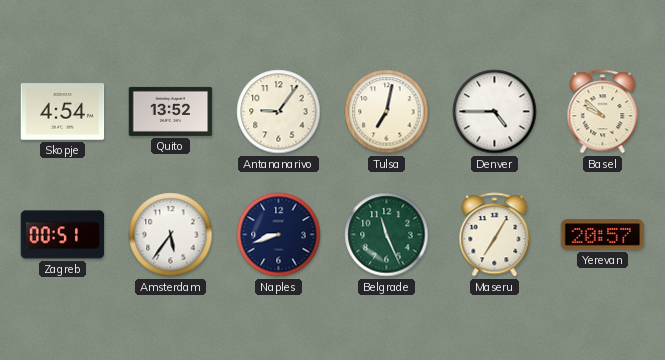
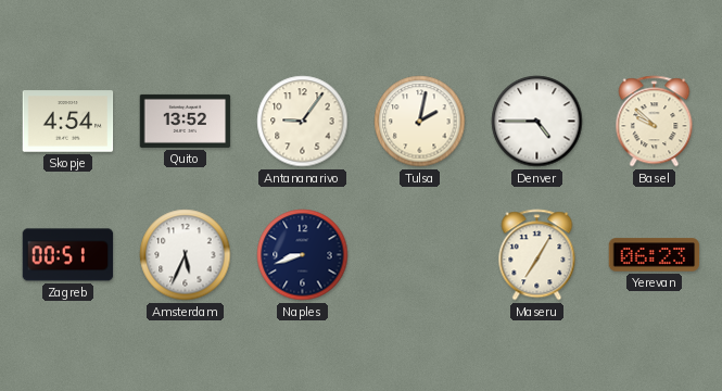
Tulsa: 7:02 -> 2:02 (420, 122)
Amsterdam: 5:36 -> 5:34 (186, 255)
Belgrade: 11:26 -> none (387, 235)
Yerevan: 20:57 -> 06:23 (655, 255)
